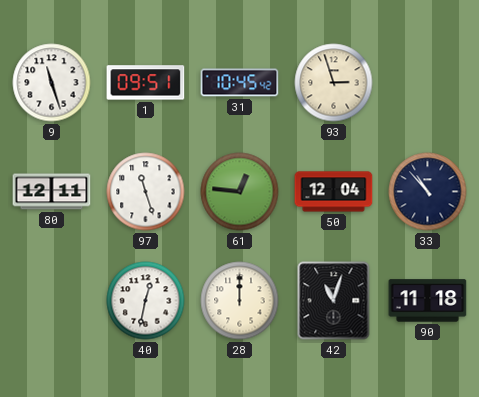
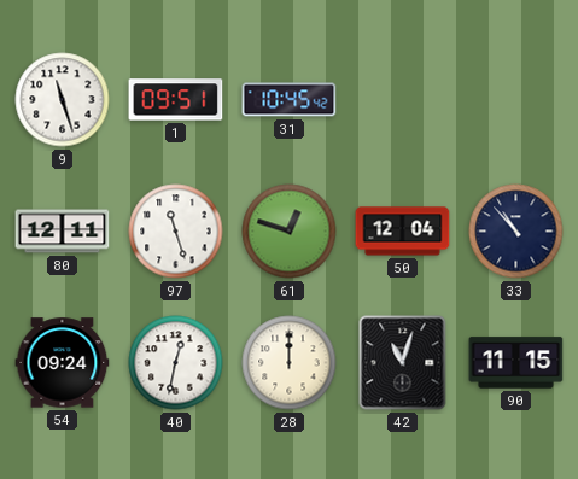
93: 2:57 -> none (334, 83)
61: 12:46 -> 12:48 (290, 232)
54: none -> 09:24 (63, 363)
90: 11:18 -> 11:15 (516, 363)
